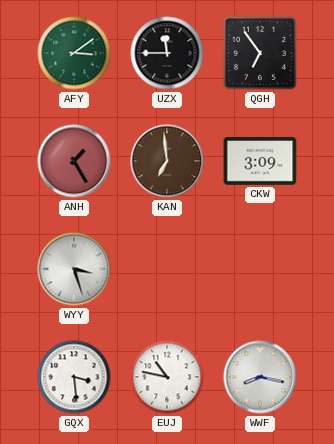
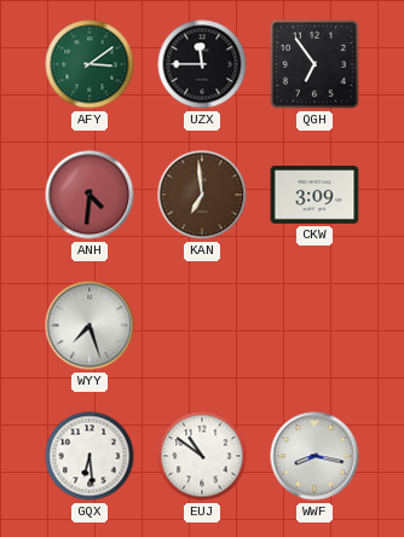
ANH: 1:25 -> 4:31 (90, 195)
WYY: 3:27 -> 7:27 (90, 325)
GQX: 3:29 -> 6:29 (90, 456)
EUJ: 10:47 -> 10:51 (202, 456)
